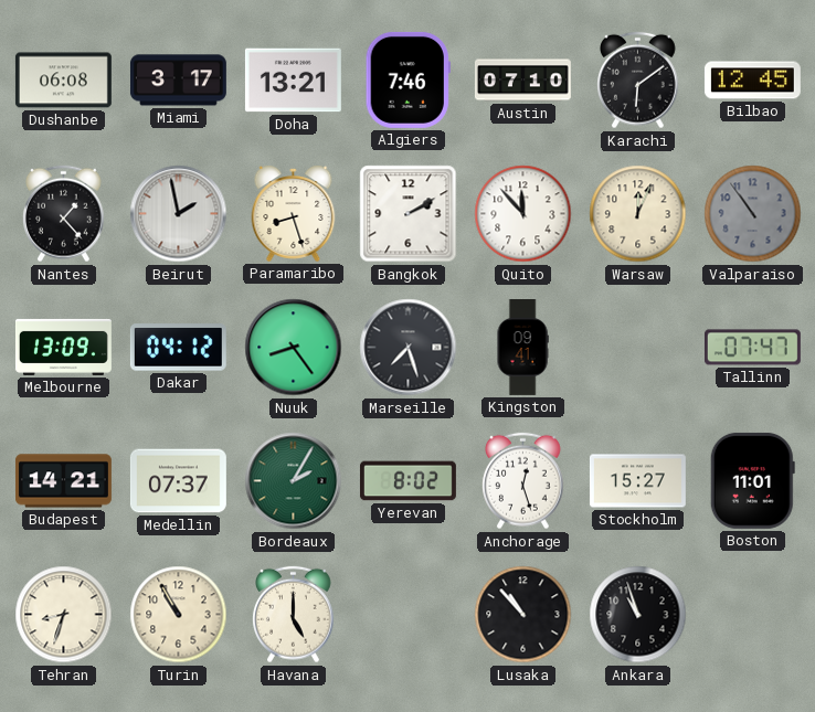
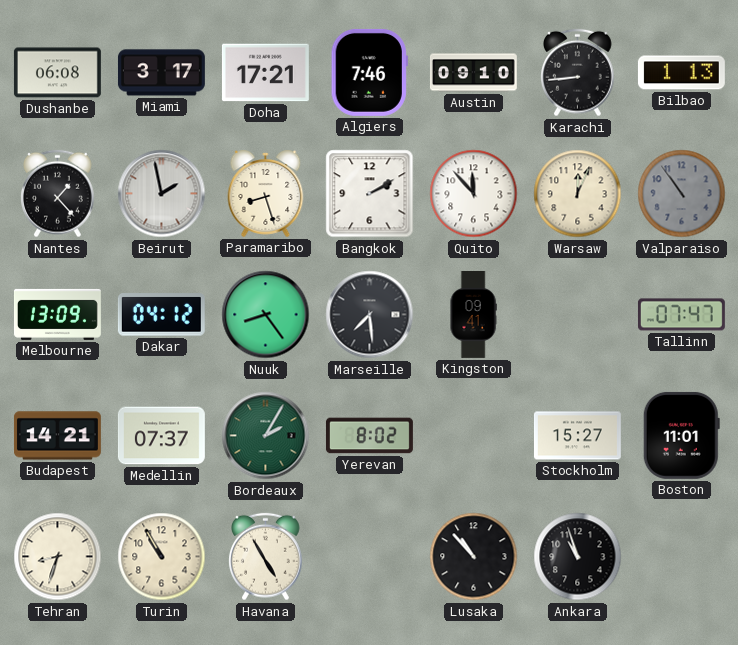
Doha: 13:21 -> 17:21 (265, 73)
Austin: 07:10 -> 09:10 (473, 73)
Karachi: 6:09 -> 8:44 (578, 73)
Bilbao: 12:45 -> 1:13 (681, 73)
Marseille: 7:27 -> 7:29 (370, 315)
Anchorage: 12:27 -> none (523, 481)
Havana: 5:00 -> 4:55 (266, 557)
